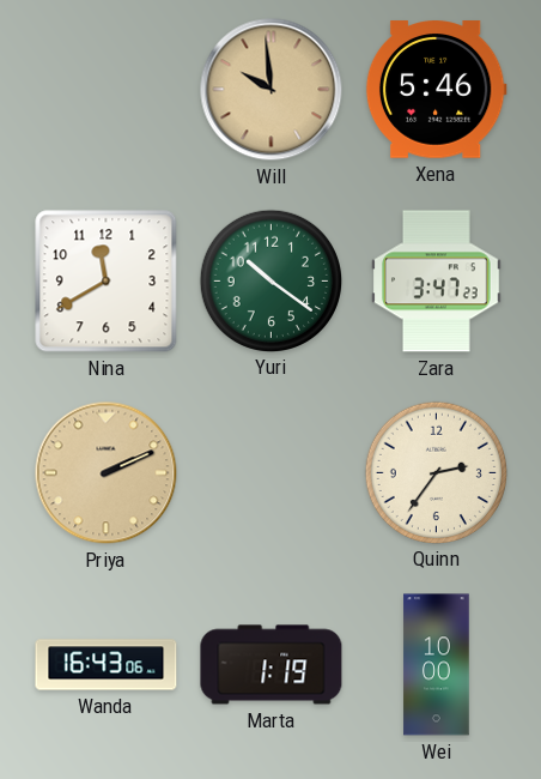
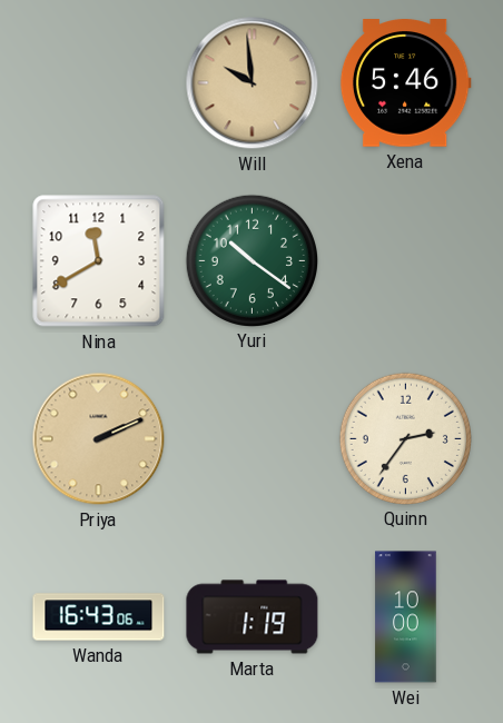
Zara: 3:47 -> none (437, 282)
